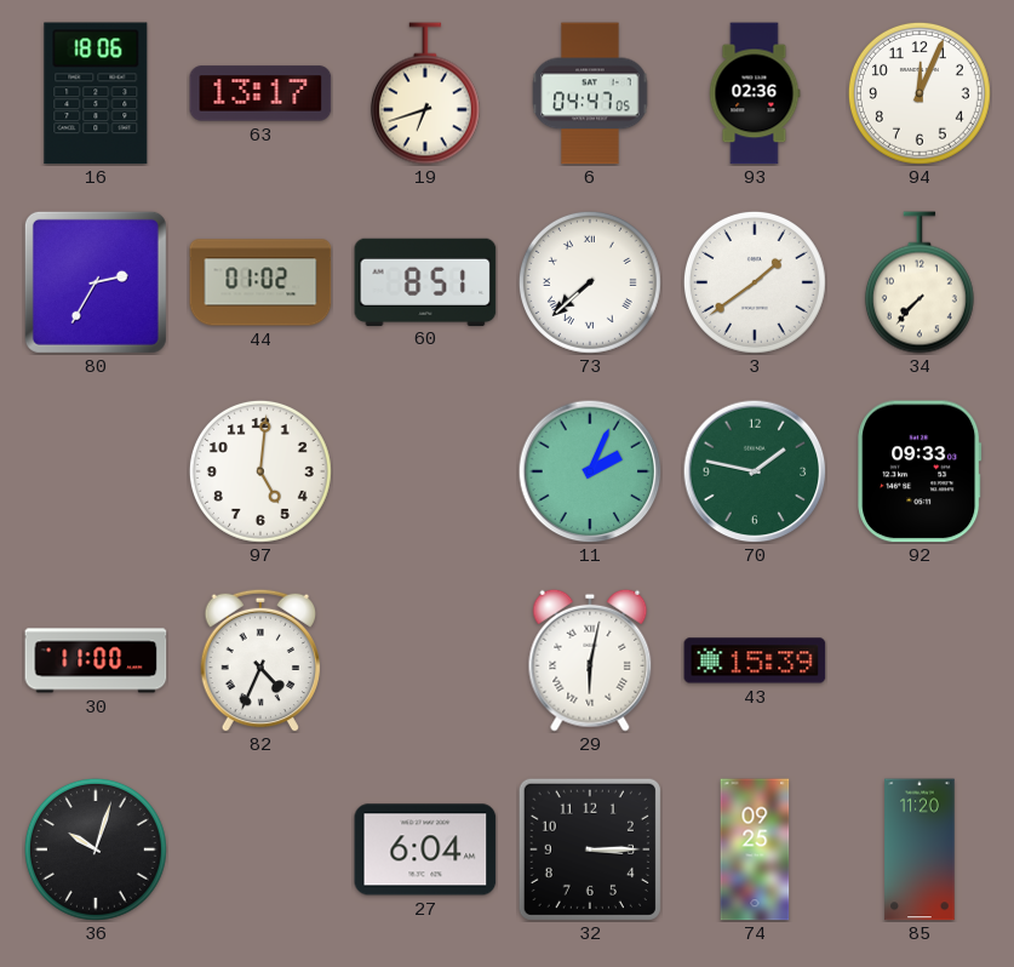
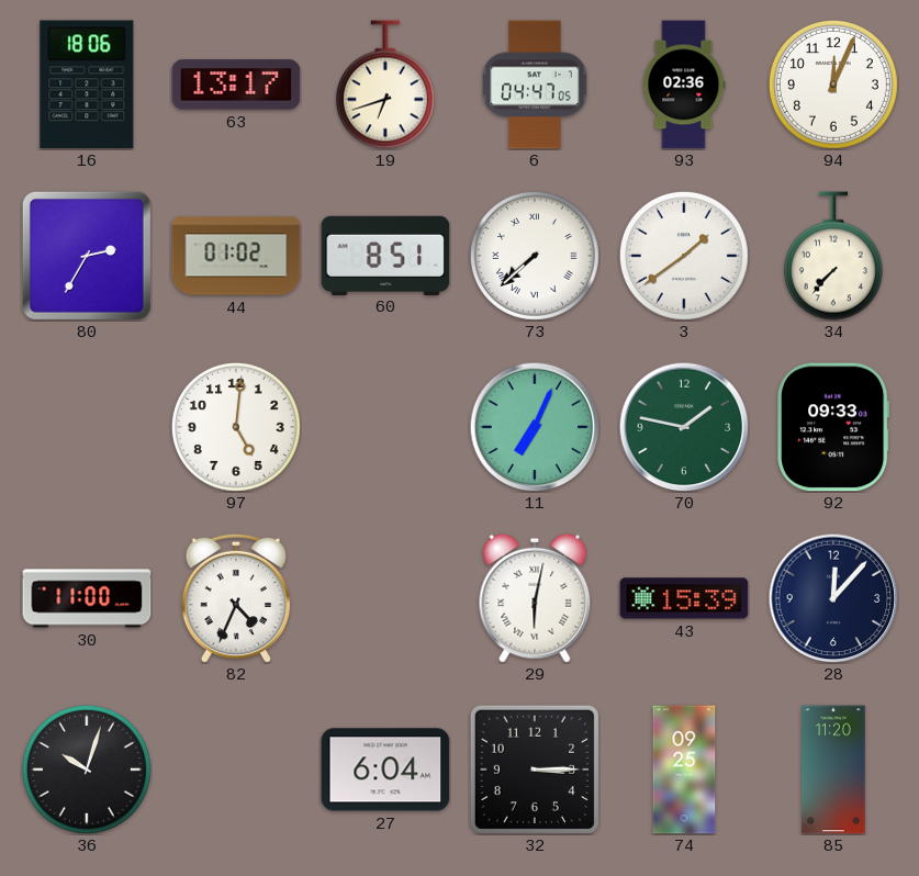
11: 2:04 -> 7:04 (535, 427)
28: none -> 12:07 (833, 598)
